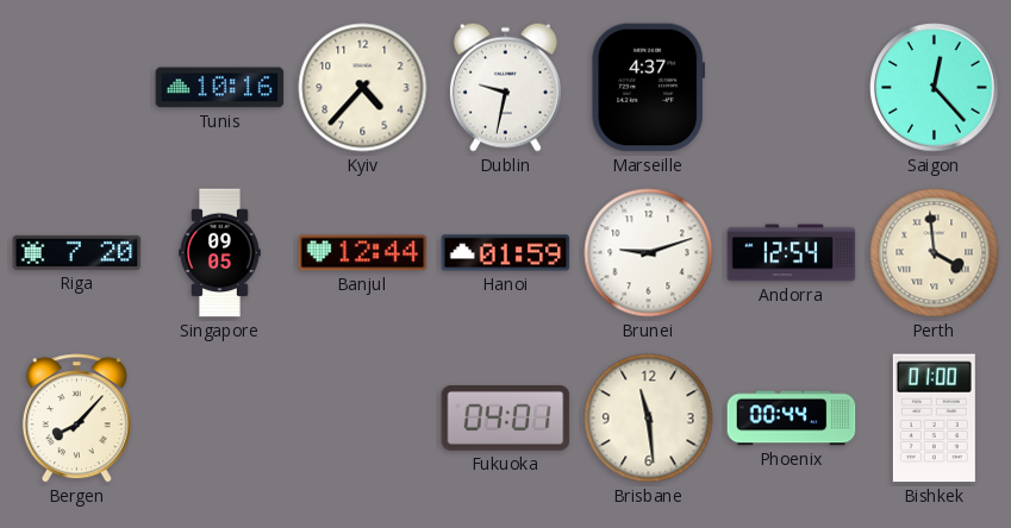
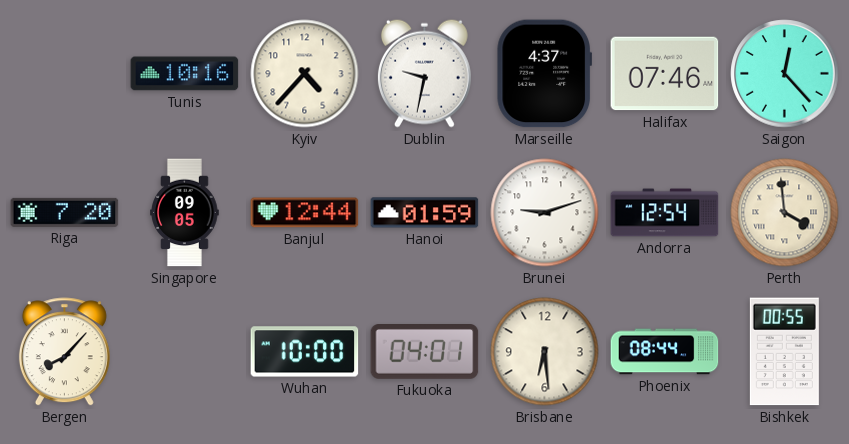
Halifax: none -> 07:46 (665, 74)
Wuhan: none -> 10:00 (305, 352)
Brisbane: 11:29 -> 6:29 (545, 352)
Phoenix: 00:44 -> 08:44 (665, 352)
Bishkek: 01:00 -> 00:55 (784, 352)
